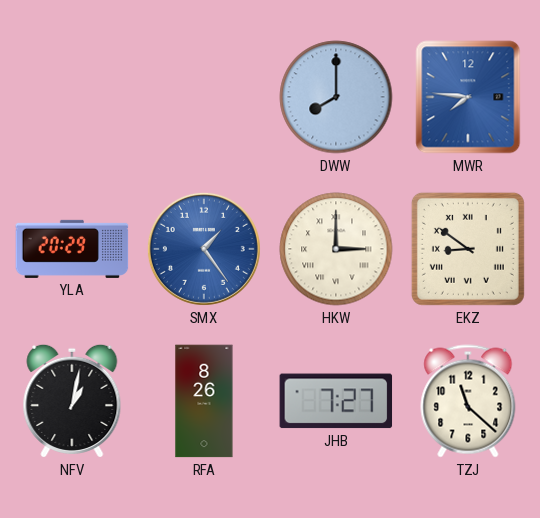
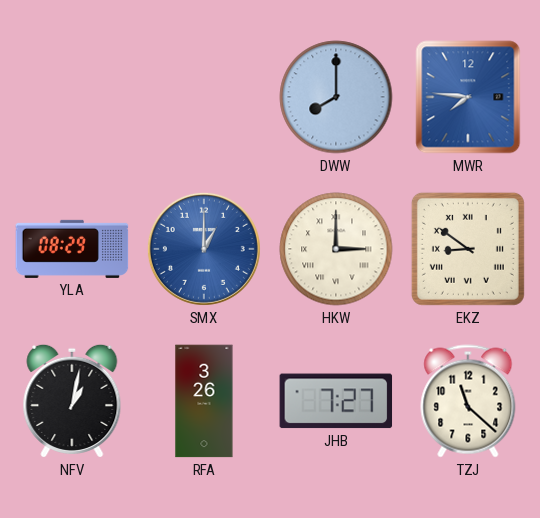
YLA: 20:29 -> 08:29 (72, 249)
SMX: 1:24 -> 1:00 (204, 249)
RFA: 8:26 -> 3:26 (204, 401)
